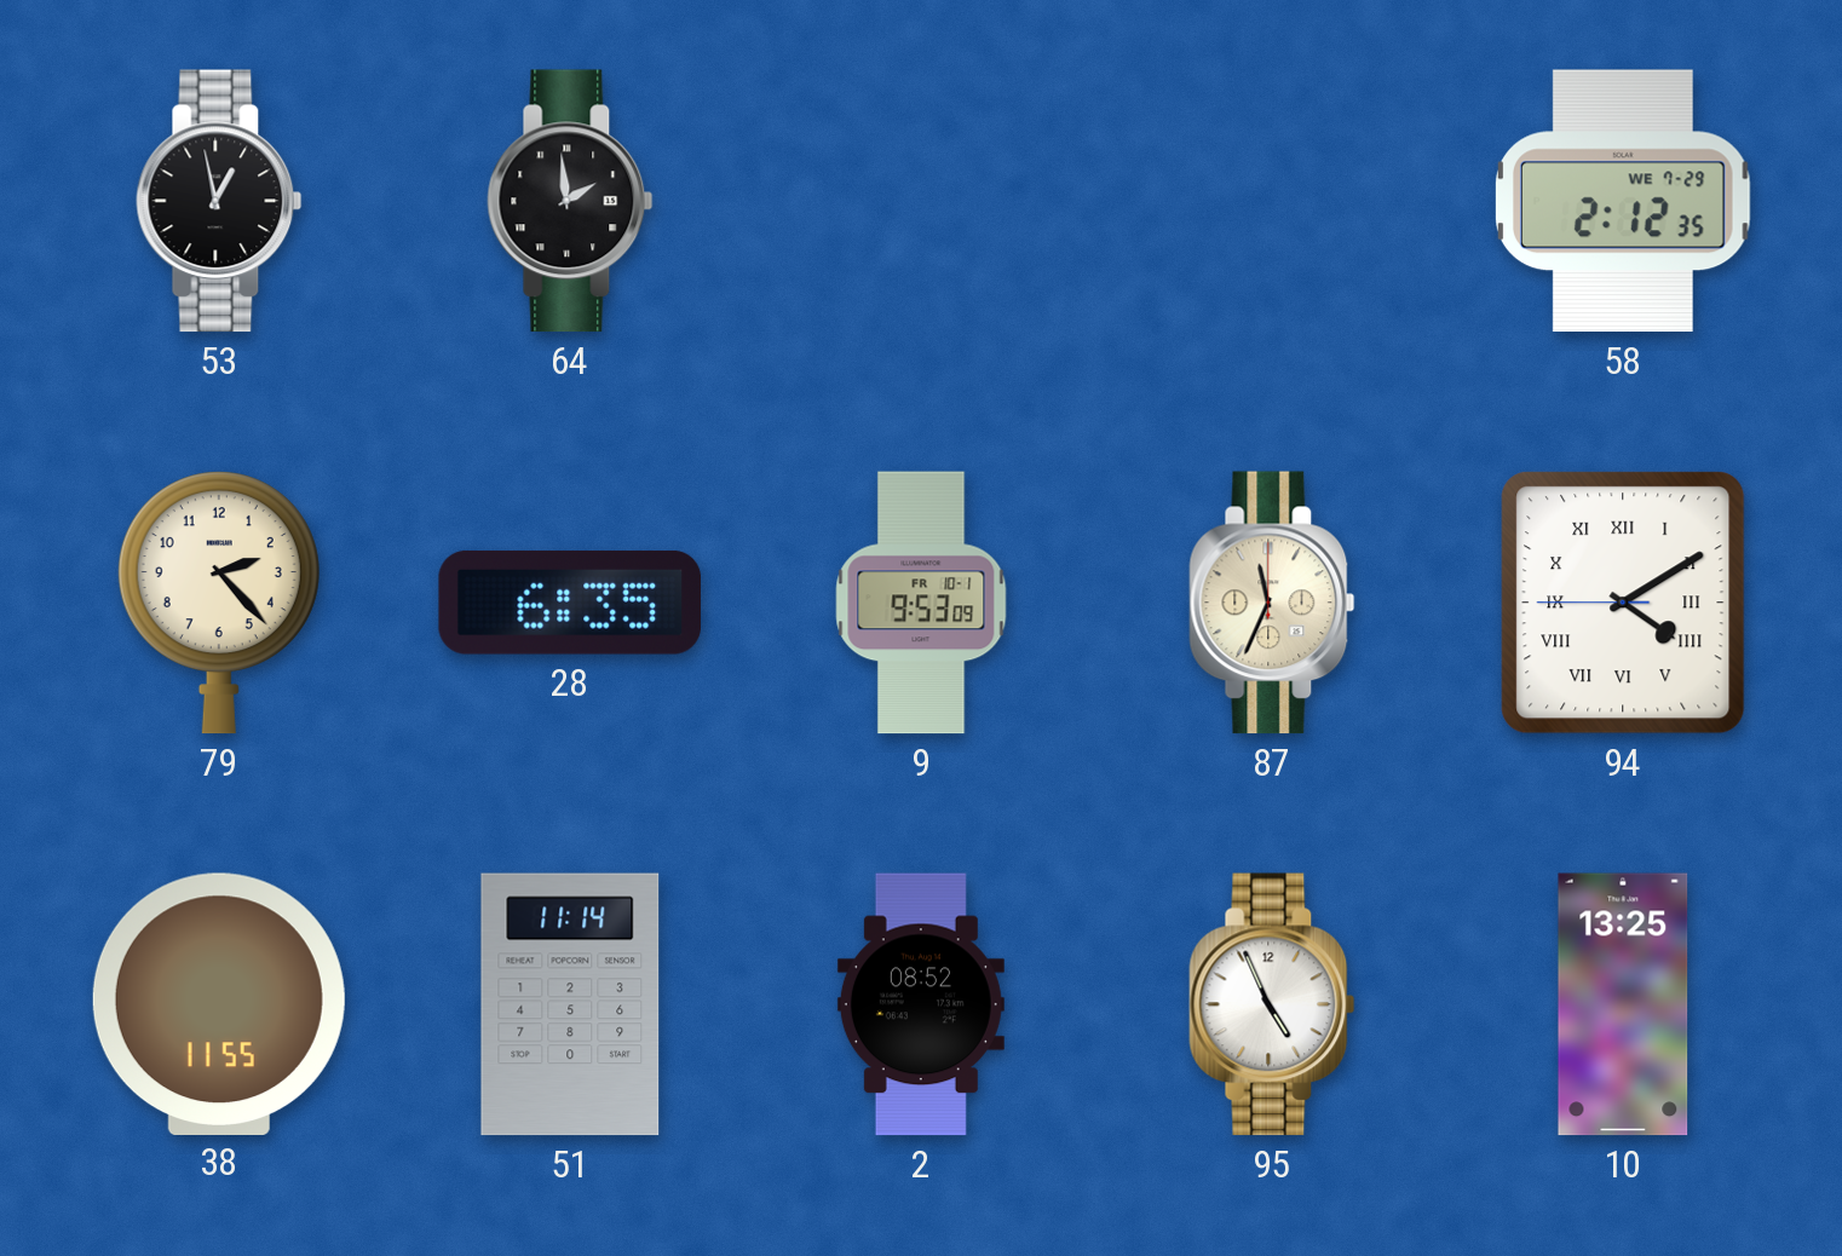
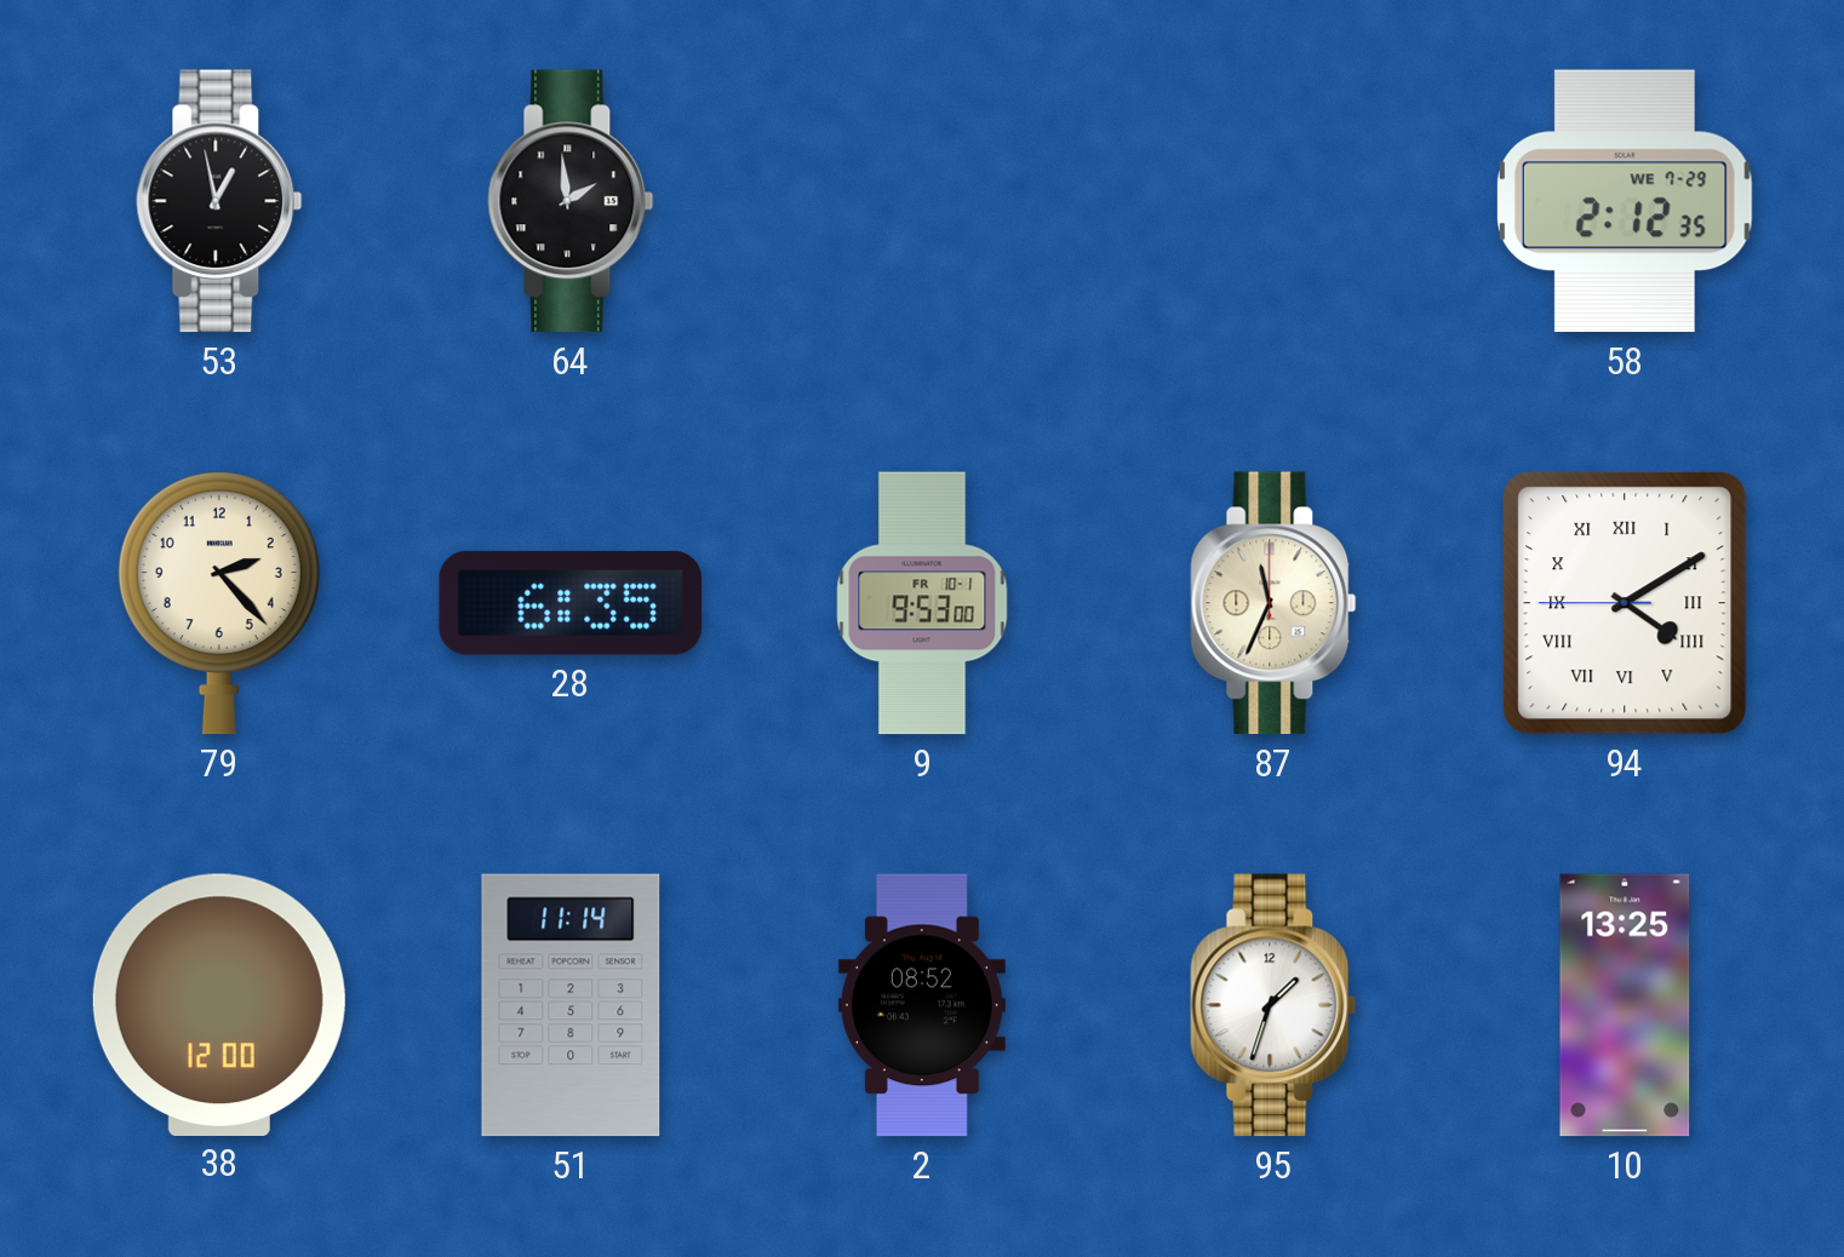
9: 9:53:09 -> 9:53:00 (922, 603)
38: 11:55 -> 12:00 (219, 1004)
95: 4:56 -> 1:33 (1273, 1005)
